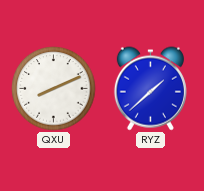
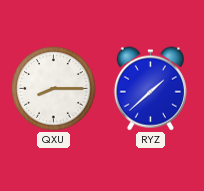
QXU: 8:11 -> 8:15 (54, 89)
